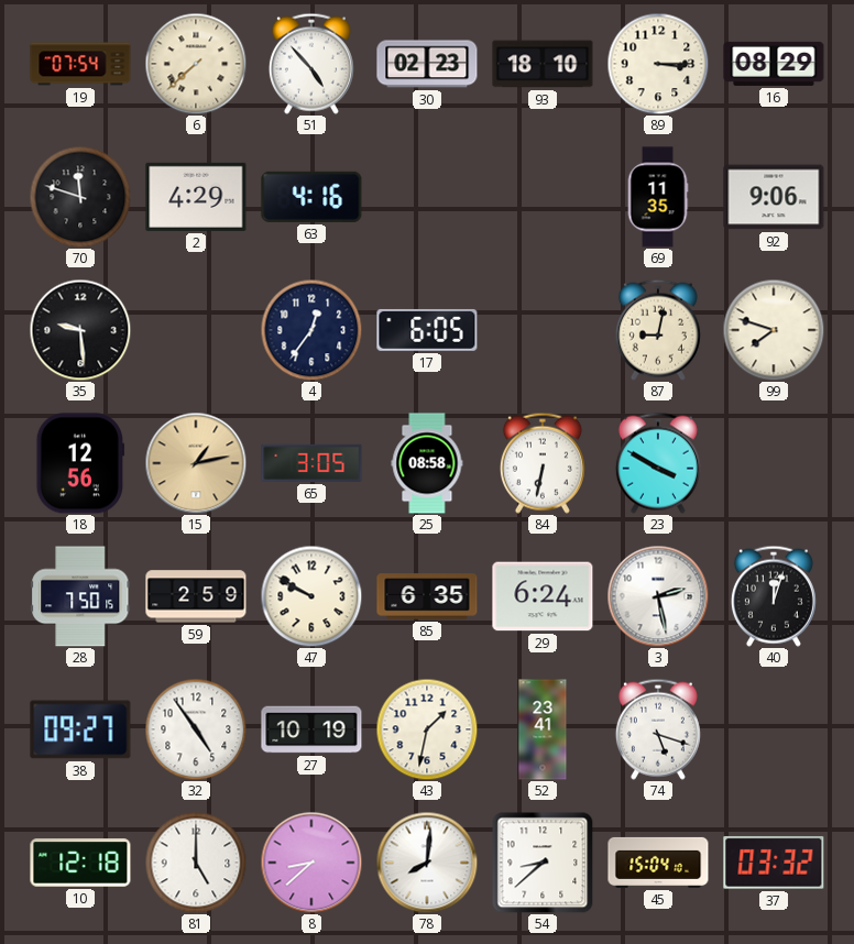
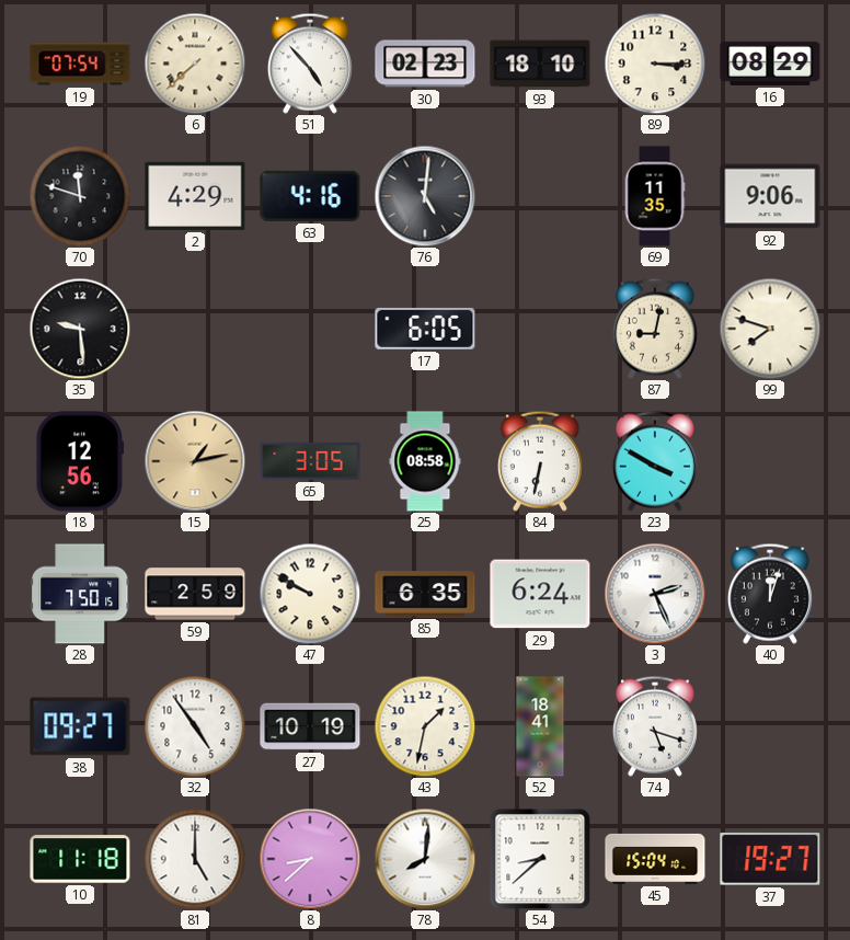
76: none -> 5:01 (425, 196)
4: 12:36 -> none (311, 330)
3: 2:28 -> 2:26 (655, 594)
52: 23:41 -> 18:41 (540, 726)
10: 12:18 -> 11:18 (80, 859)
37: 03:32 -> 19:27 (770, 859)
